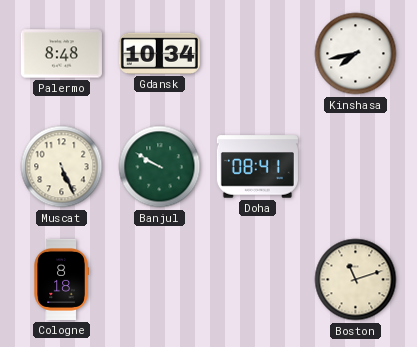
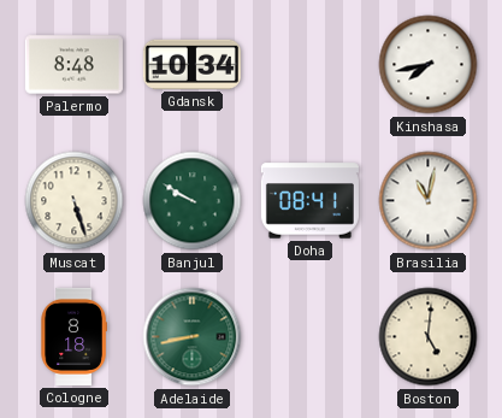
Muscat: 5:26 -> 5:27 (75, 201)
Brasilia: none -> 11:02 (429, 201)
Adelaide: none -> 8:43 (193, 337)
Boston: 11:12 -> 5:01 (429, 337)
